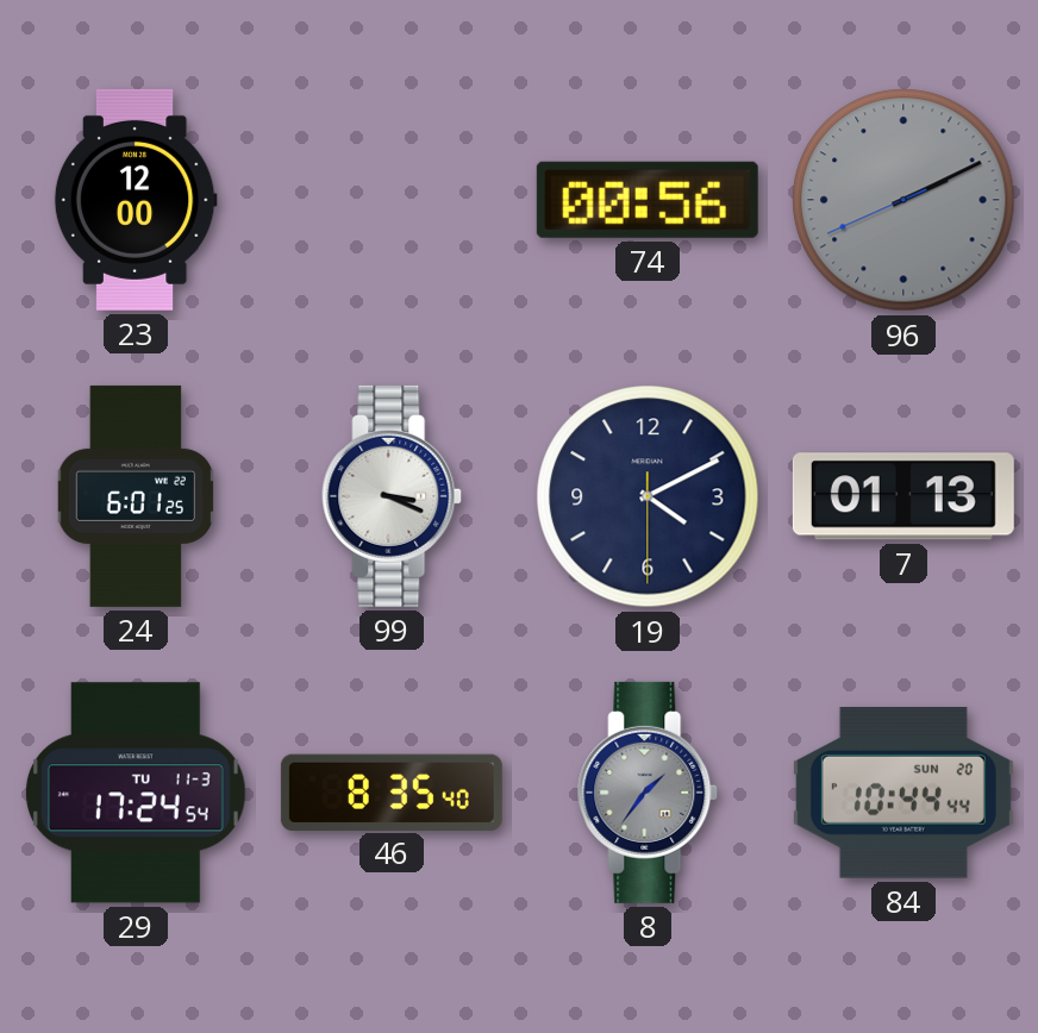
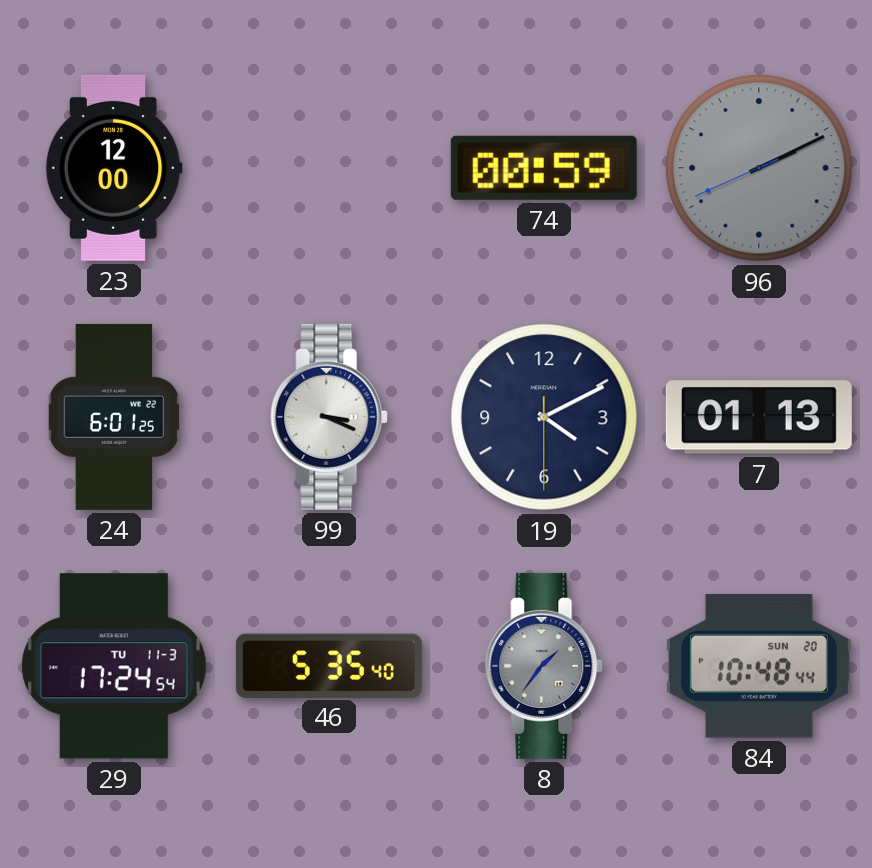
74: 00:56 -> 00:59 (544, 168)
46: 8:35 -> 5:35 (329, 665)
84: 10:44 -> 10:48 (759, 666)
